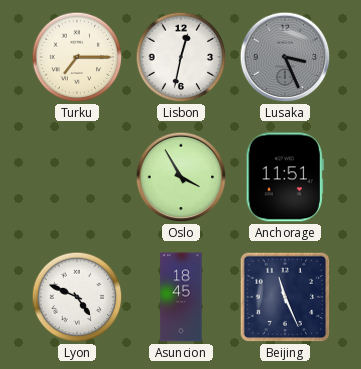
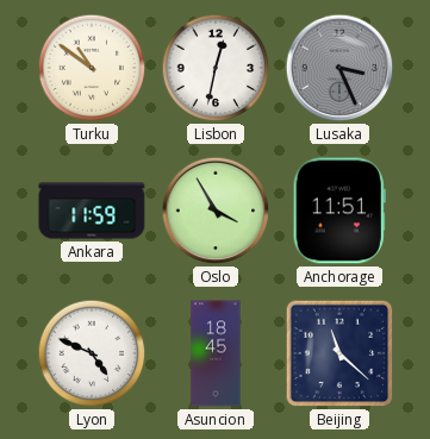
Turku: 7:15 -> 10:51 (92, 68)
Ankara: none -> 11:59 (92, 211)
Beijing: 11:26 -> 11:22 (339, 353)
